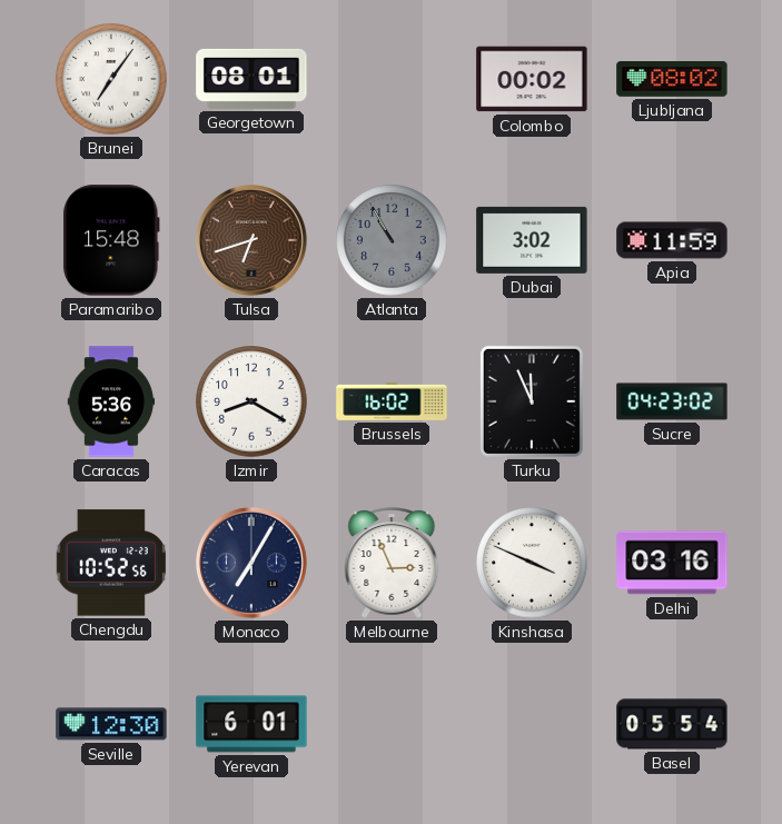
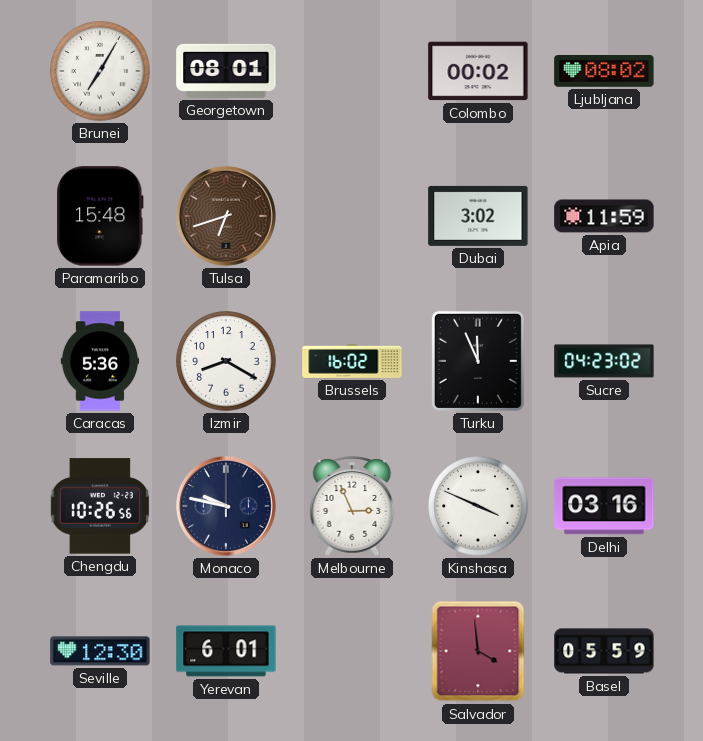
Brunei: 7:06 -> 7:05 (100, 71)
Atlanta: 10:55 -> none (392, 240)
Chengdu: 10:52 -> 10:26 (100, 506)
Monaco: 7:05 -> 9:47 (226, 506)
Salvador: none -> 3:59 (478, 651)
Basel: 05:54 -> 05:59 (604, 651)
